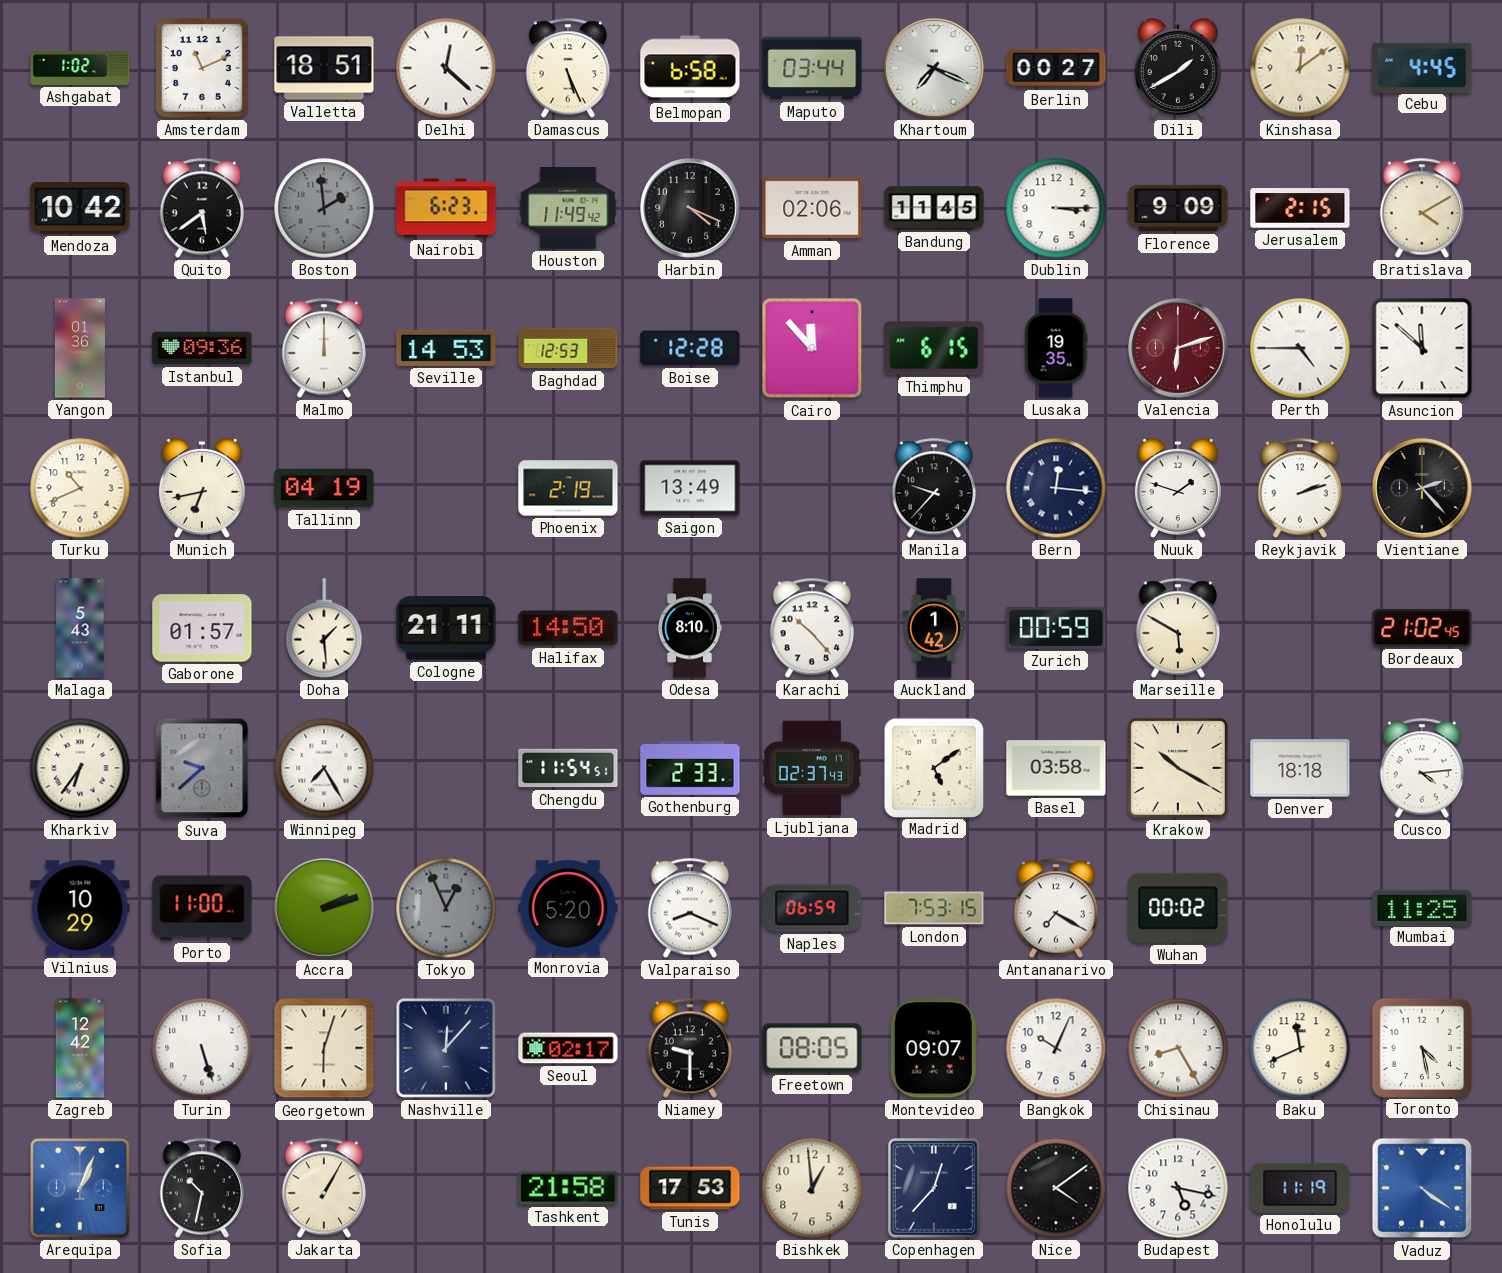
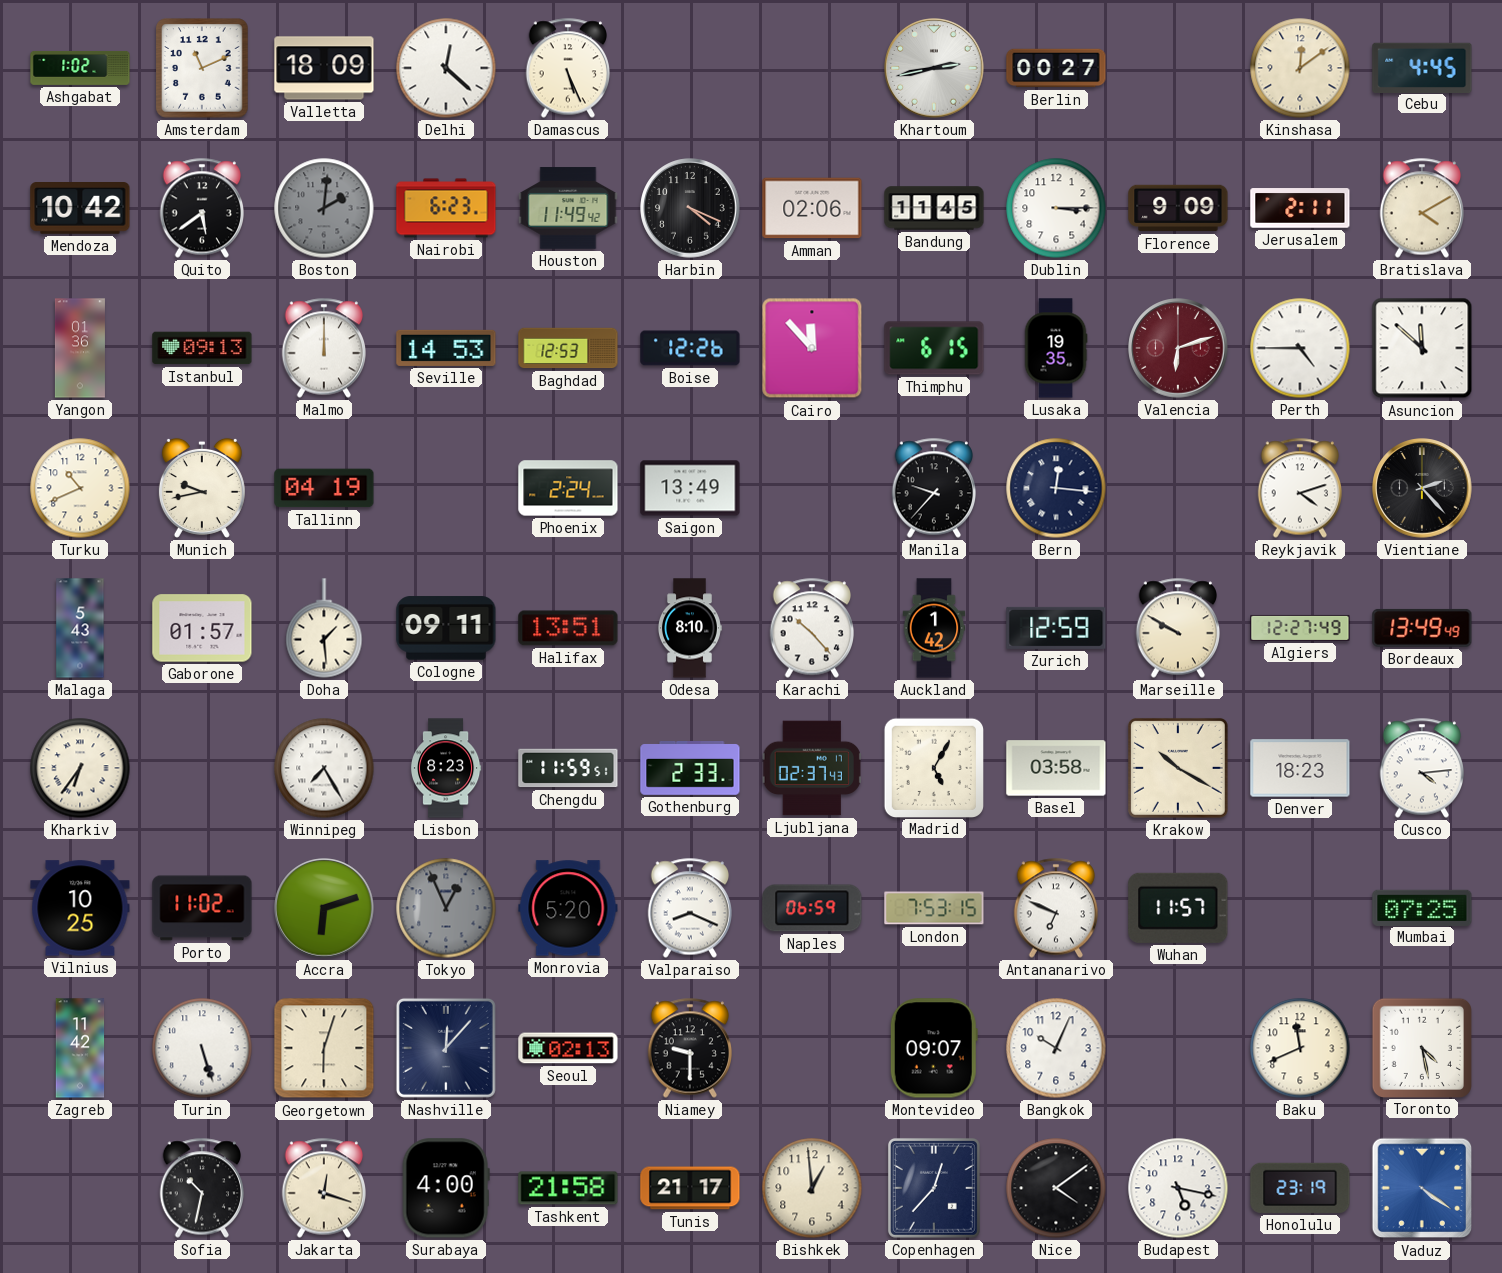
Valletta: 18:51 -> 18:09 (324, 68)
Belmopan: 6:58 -> none (690, 68)
Maputo: 03:44 -> none (812, 68)
Khartoum: 7:19 -> 2:43 (934, 68)
Dili: 1:40 -> none (1178, 68)
Boston: 1:59 -> 2:01 (324, 208)
Jerusalem: 2:15 -> 2:11 (1300, 208)
Istanbul: 09:36 -> 09:13 (202, 348)
Boise: 12:28 -> 12:26 (690, 348)
Munich: 6:43 -> 9:43 (202, 488)
Phoenix: 2:19 -> 2:24 (568, 488)
Nuuk: 1:48 -> none (1178, 488)
Reykjavik: 2:12 -> 4:12 (1300, 488)
Cologne: 21:11 -> 09:11 (446, 628)
Halifax: 14:50 -> 13:51 (568, 628)
Zurich: 00:59 -> 12:59 (1056, 628)
Marseille: 5:50 -> 9:50 (1178, 628)
Algiers: none -> 12:27 (1300, 628)
Bordeaux: 21:02 -> 13:49 (1422, 628)
Suva: 9:38 -> none (202, 768)
Lisbon: none -> 8:23 (446, 768)
Chengdu: 11:54 -> 11:59 (568, 768)
Madrid: 5:09 -> 5:05 (933, 767)
Denver: 18:18 -> 18:23 (1300, 768)
Vilnius: 10:29 -> 10:25 (80, 908)
Porto: 11:00 -> 11:02 (202, 908)
Accra: 2:12 -> 6:12 (324, 908)
Antananarivo: 7:20 -> 6:49 (1056, 908)
Wuhan: 00:02 -> 11:57 (1178, 908)
Mumbai: 11:25 -> 07:25 (1422, 907)
Zagreb: 12:42 -> 11:42 (80, 1048)
Seoul: 02:17 -> 02:13 (568, 1048)
Freetown: 08:05 -> none (812, 1048)
Chisinau: 8:25 -> none (1178, 1048)
Arequipa: 1:04 -> none (80, 1188)
Jakarta: 1:05 -> 12:18 (324, 1188)
Surabaya: none -> 4:00 (446, 1188)
Tunis: 17:53 -> 21:17 (690, 1188)
Honolulu: 11:19 -> 23:19 (1300, 1188)
